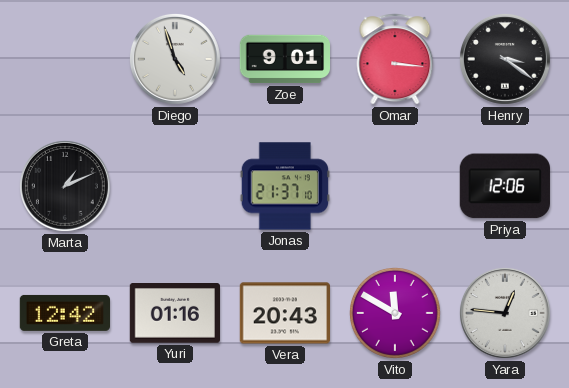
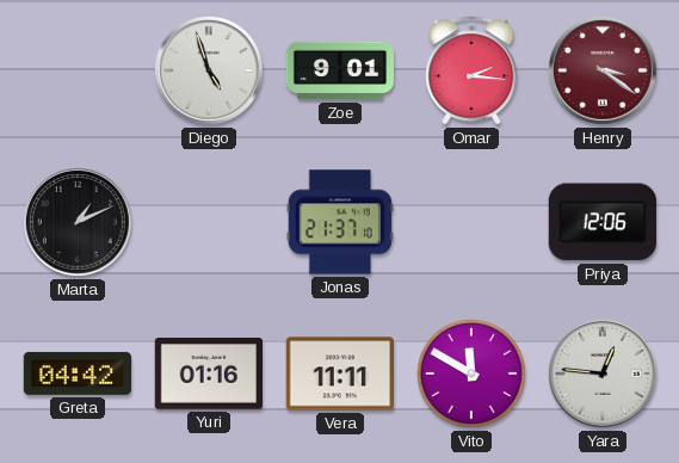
Omar: 3:16 -> 2:16 (471, 70)
Henry dial: black -> burgundy (603, 70)
Greta: 12:42 -> 04:42 (76, 374)
Vera: 20:43 -> 11:11 (339, 374)
